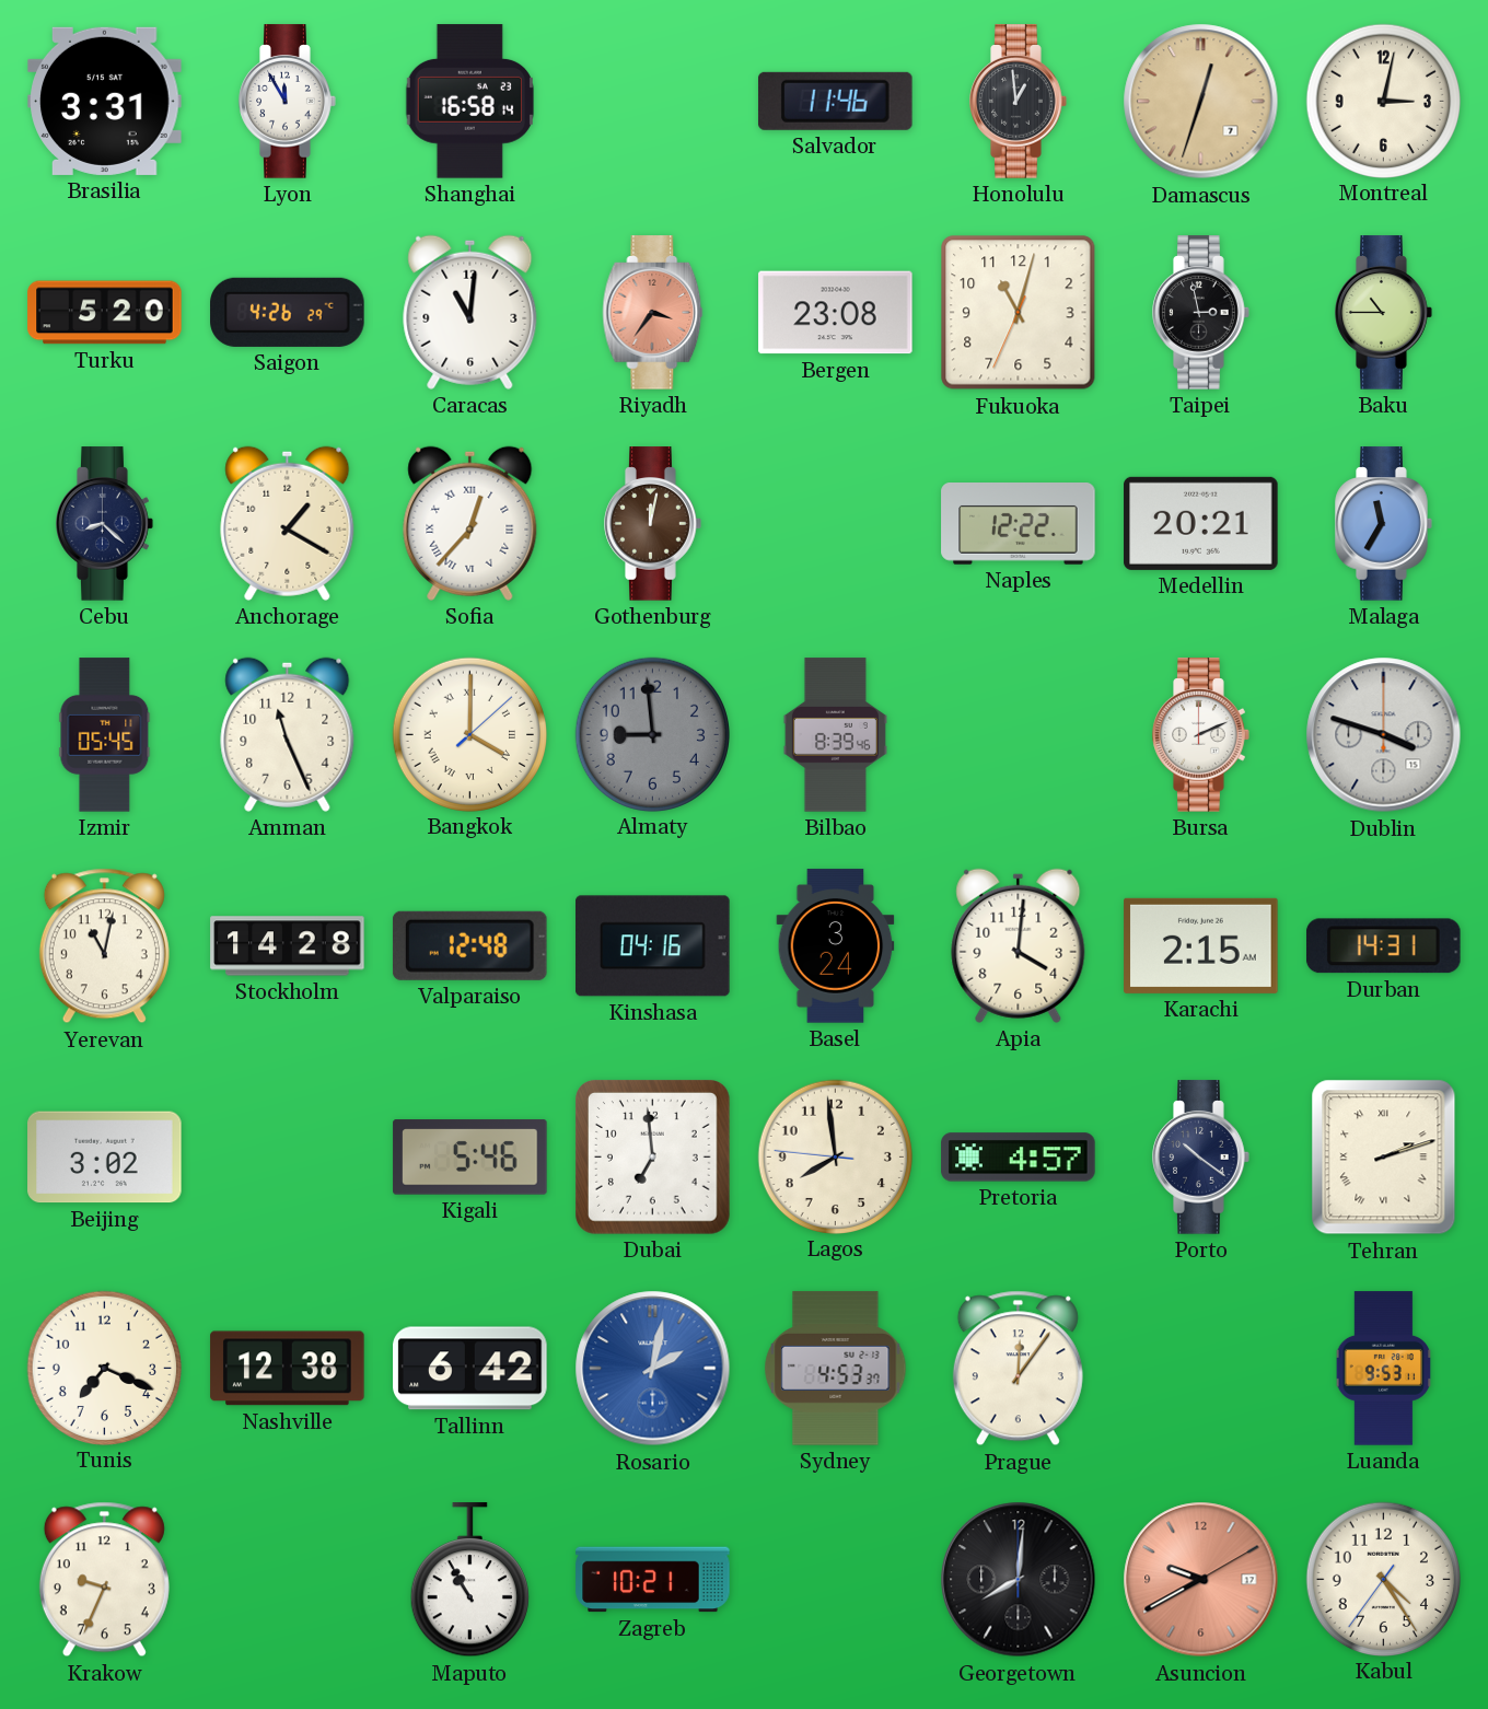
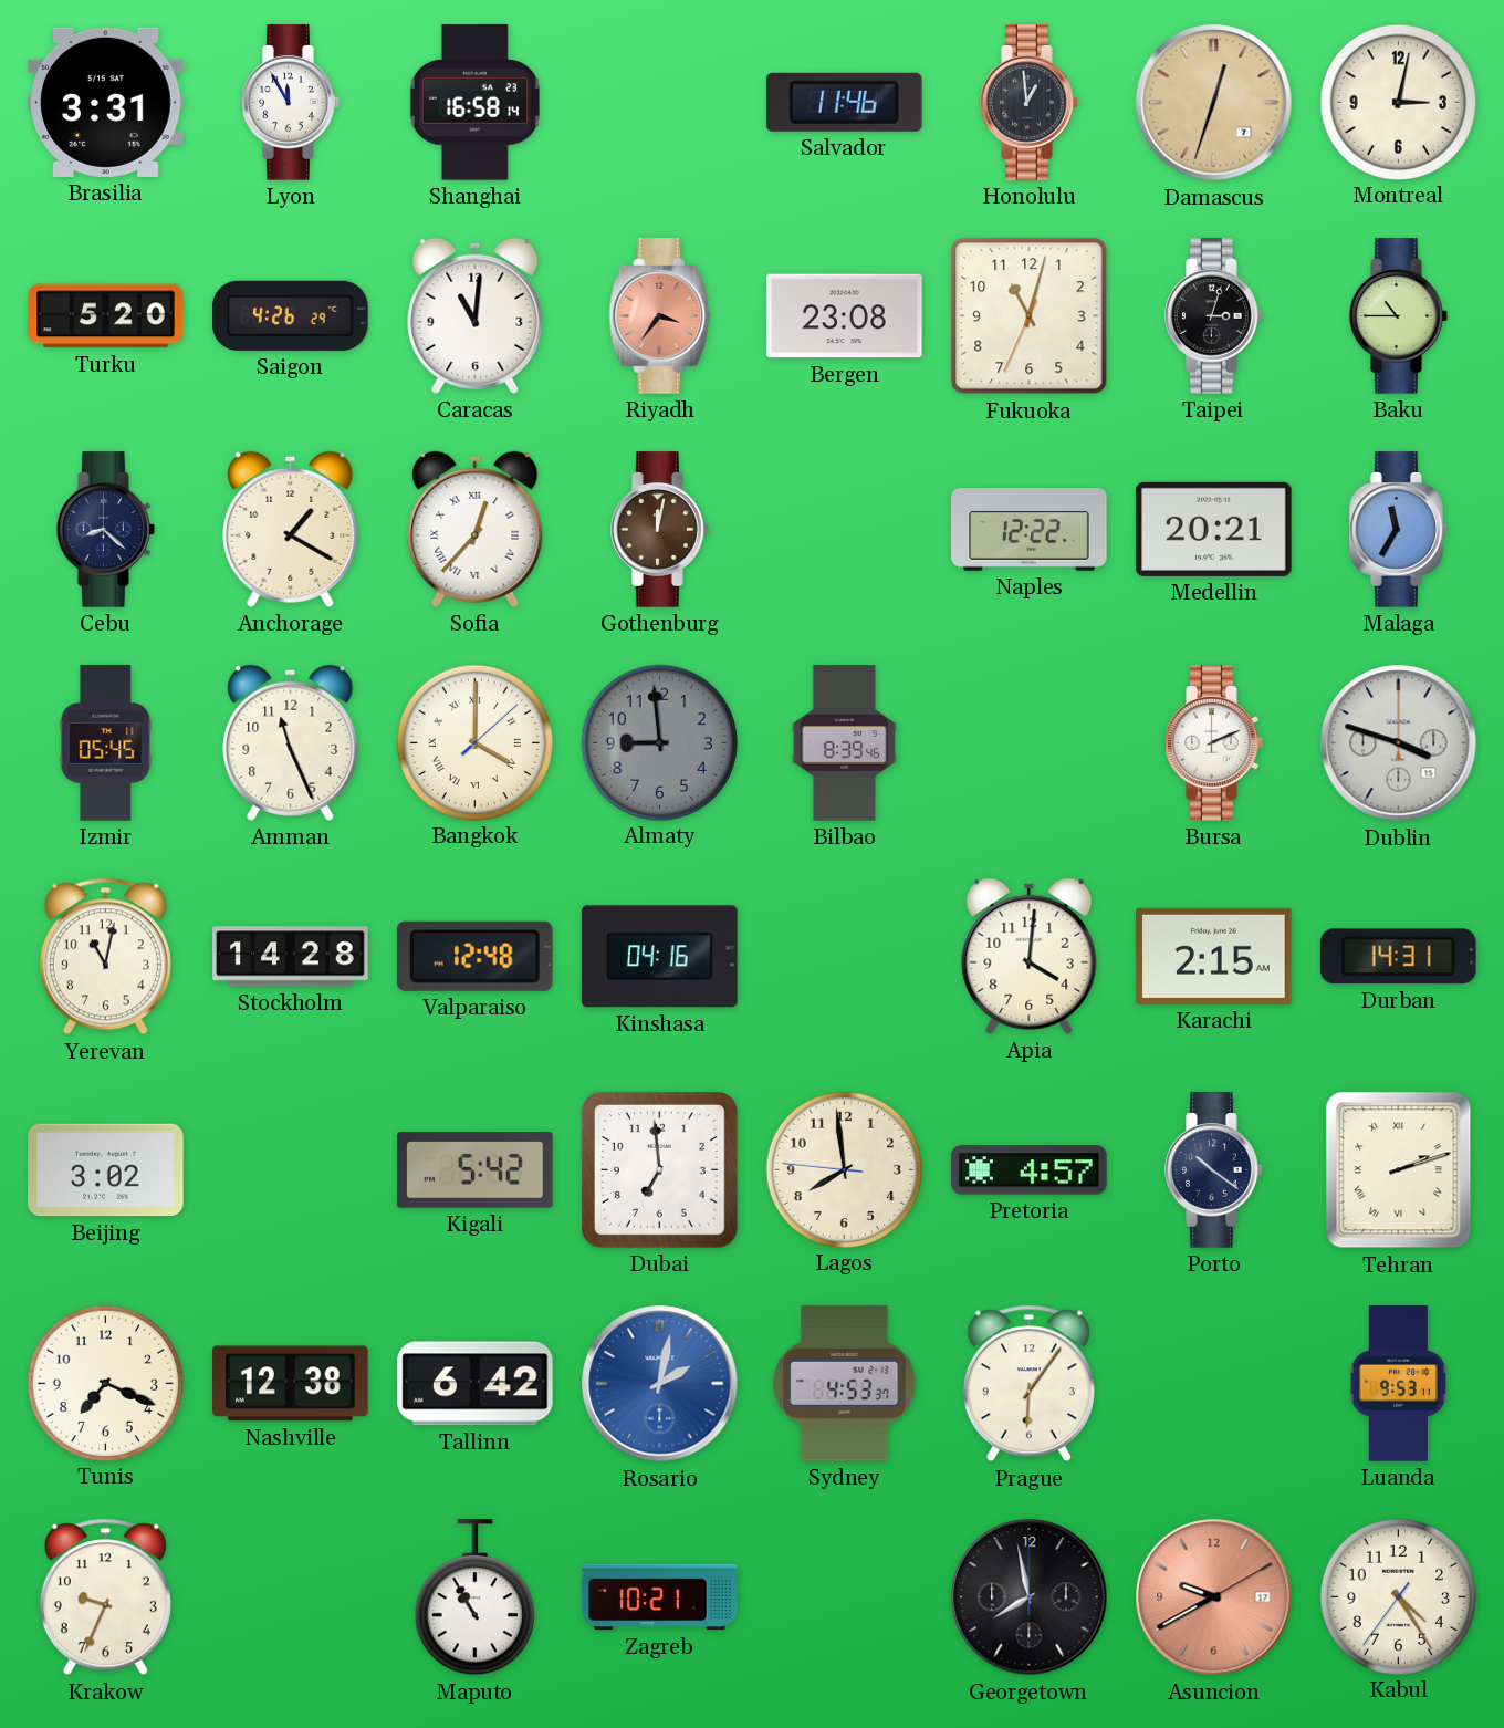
Taipei: 2:58 -> 3:03 (1214, 316)
Basel: 3:24 -> none (836, 946)
Kigali: 5:46 -> 5:42 (476, 1170)
Prague: 12:06 -> 6:06 (1028, 1384)
Georgetown: 8:01 -> 7:58 (1030, 1597)
